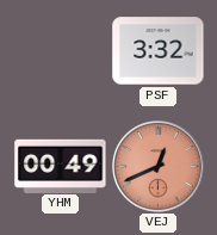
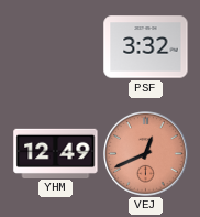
YHM: 00:49 -> 12:49 (56, 153)
